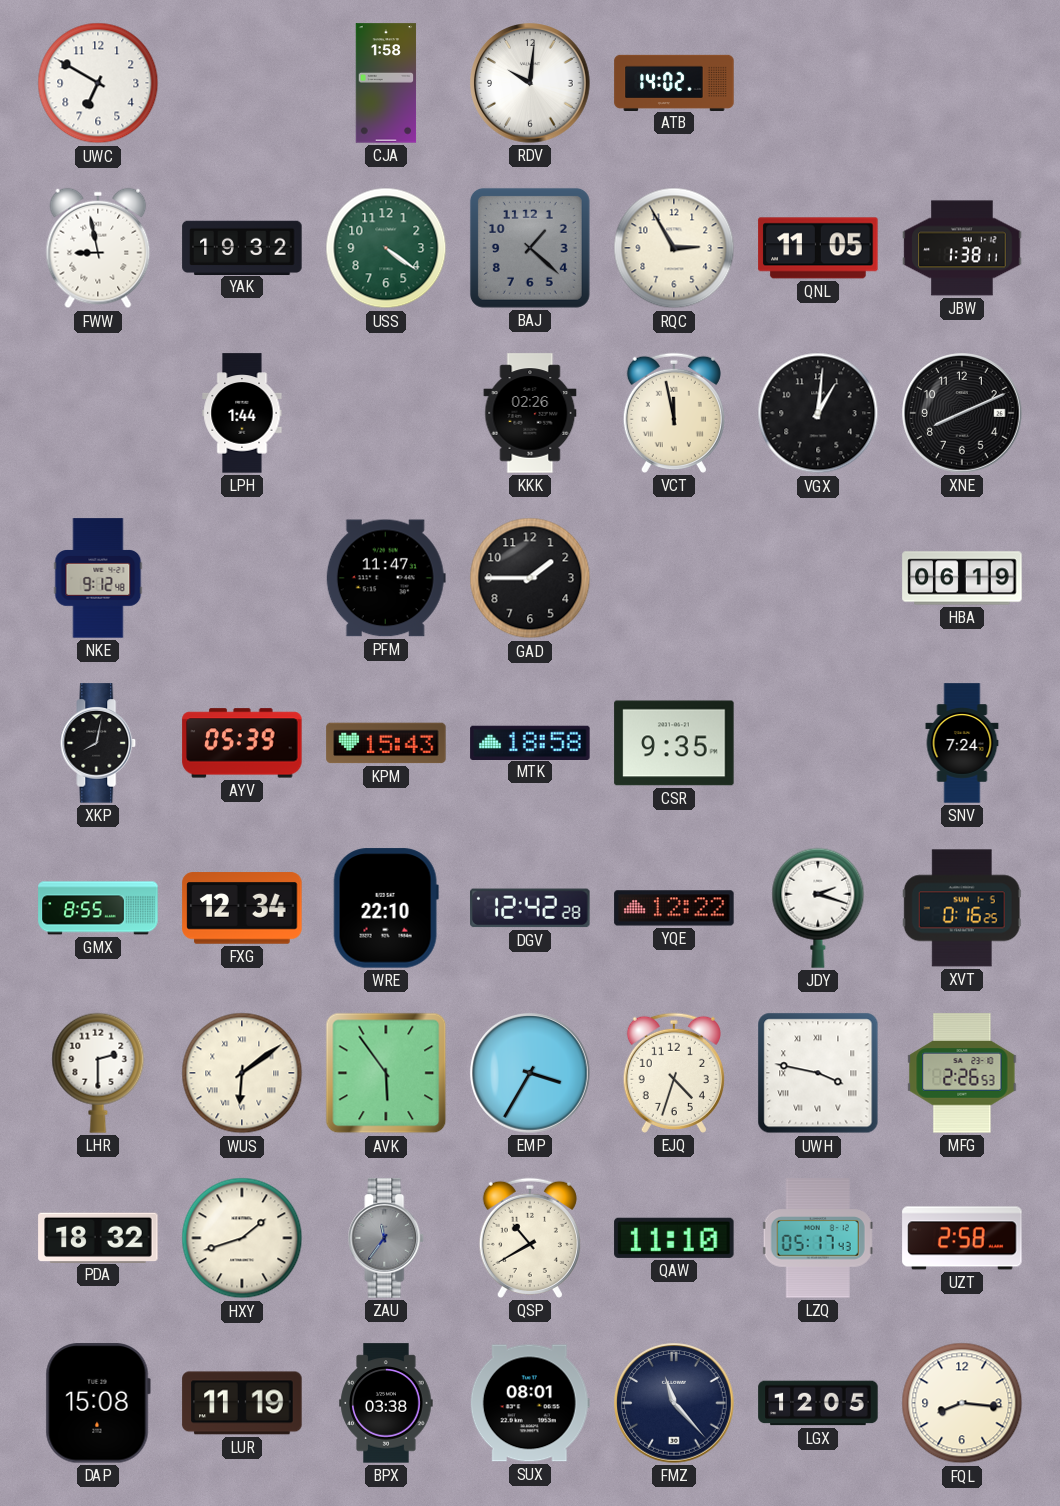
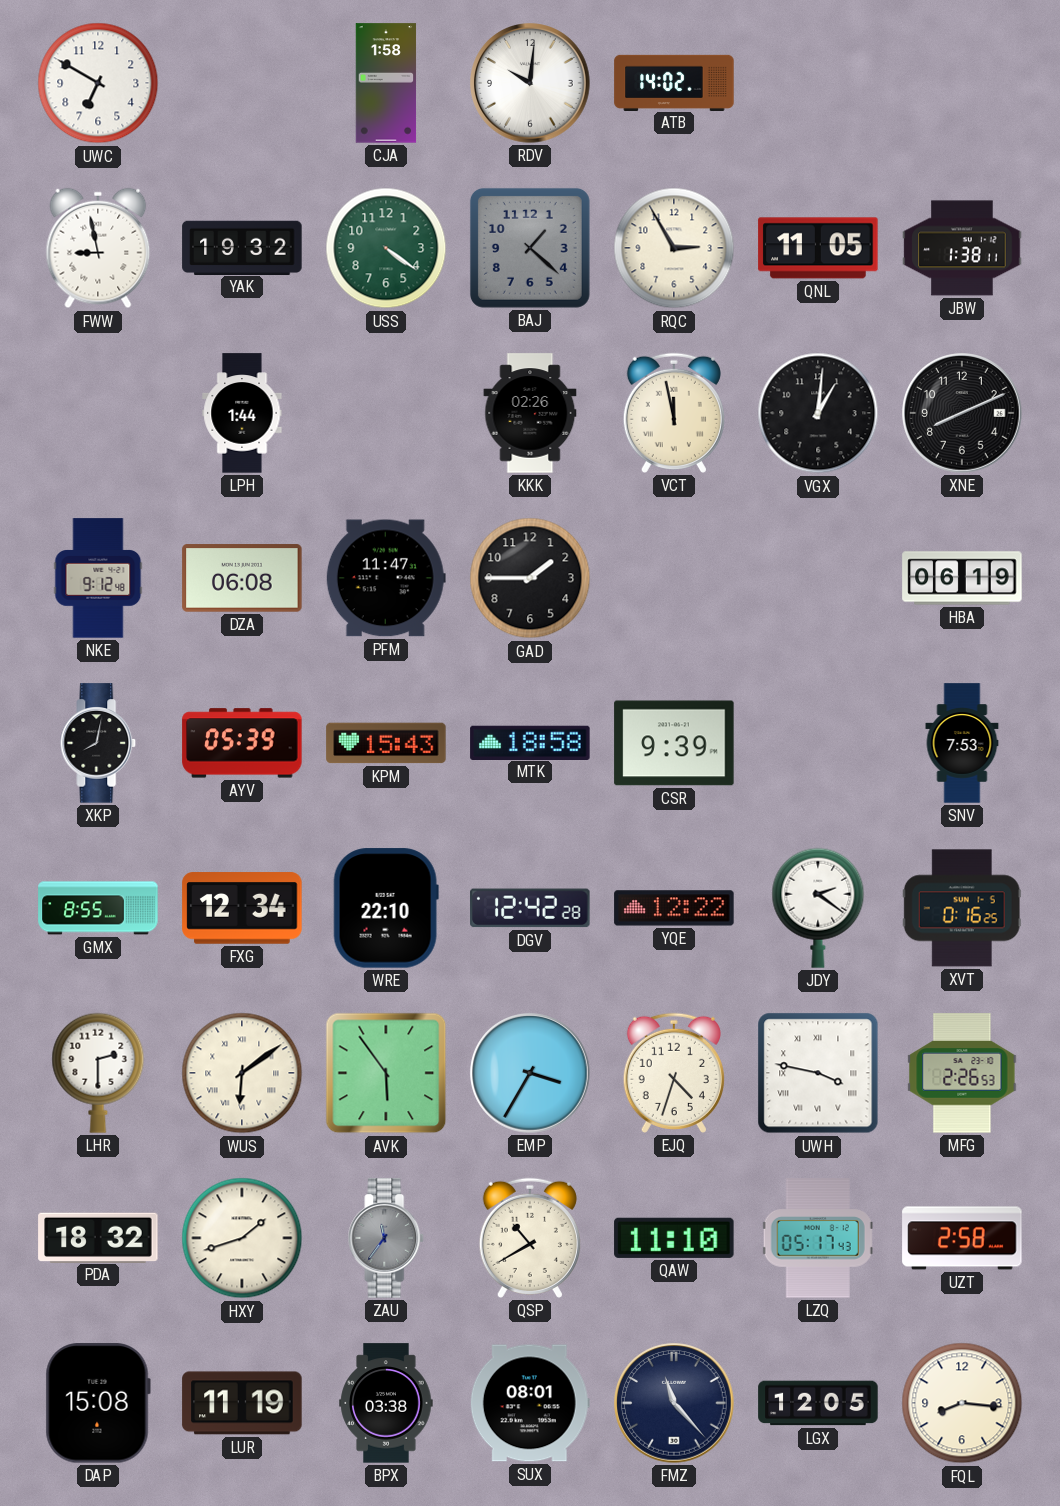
DZA: none -> 06:08 (242, 578)
CSR: 9:35 -> 9:39 (674, 743)
SNV: 7:24 -> 7:53 (962, 743)
JDY: 2:18 -> 2:21 (818, 908)
